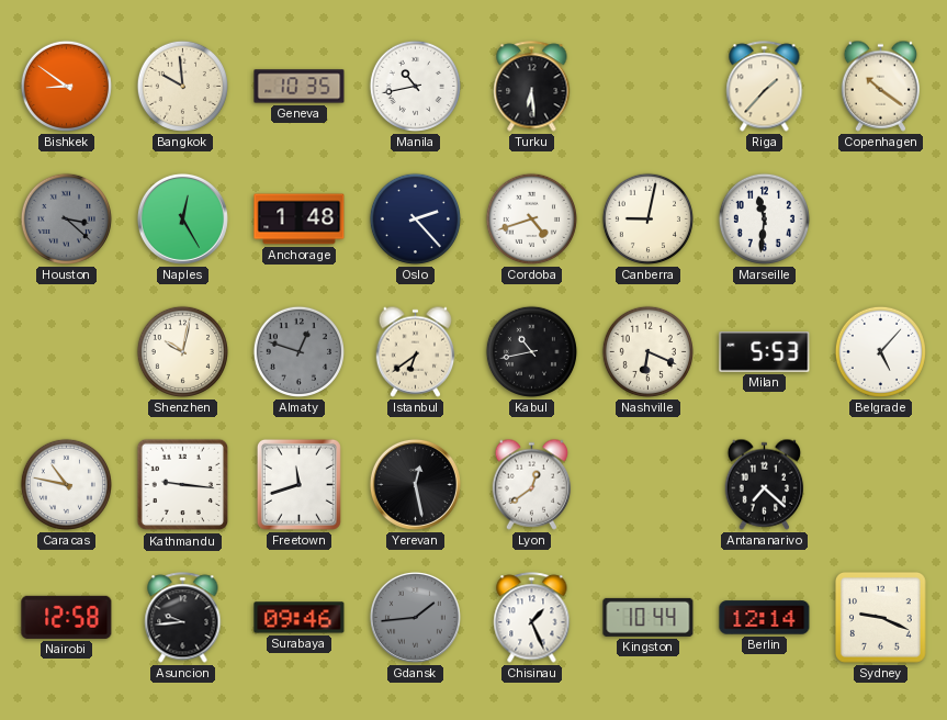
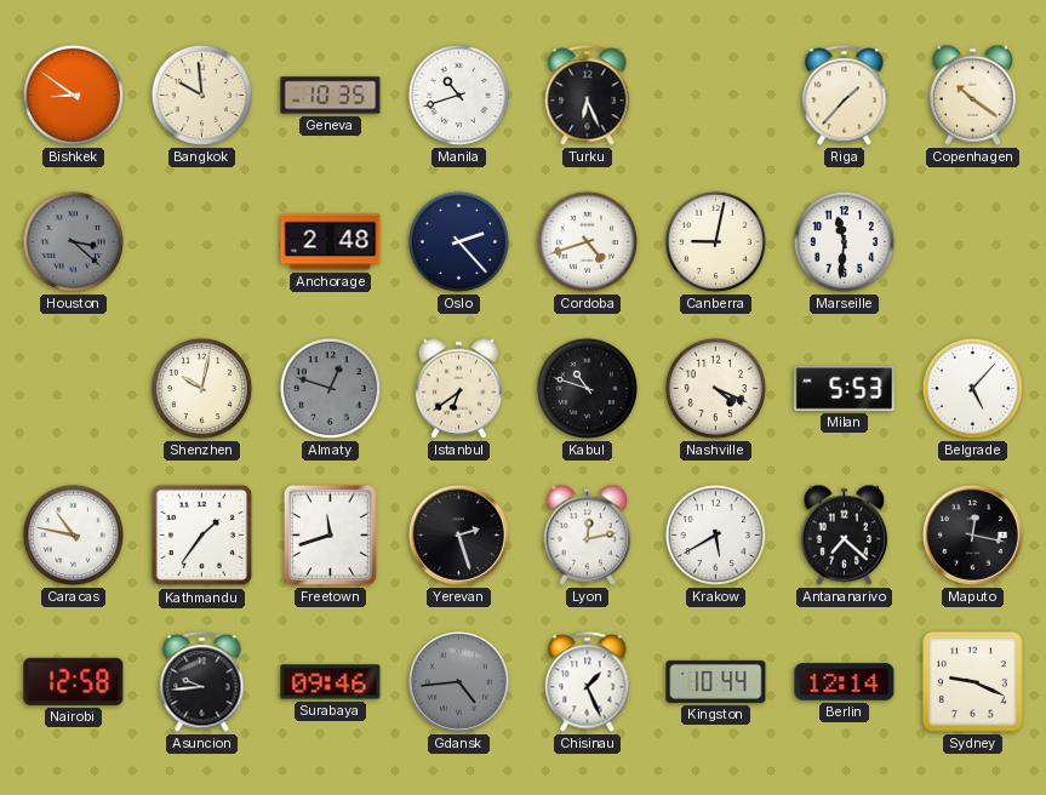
Manila: 10:43 -> 10:42 (458, 95)
Turku: 6:29 -> 6:26 (588, 96)
Naples: 12:25 -> none (182, 218)
Anchorage: 1:48 -> 2:48 (331, 242)
Kabul: 10:43 -> 10:48 (587, 388)
Nashville: 6:19 -> 4:19 (715, 388)
Kathmandu: 9:16 -> 1:36 (202, 536)
Yerevan: 12:28 -> 2:27 (458, 534)
Lyon: 12:39 -> 12:13 (588, 534)
Krakow: none -> 5:40 (715, 534)
Maputo: none -> 12:17 (972, 534)
Gdansk: 1:44 -> 4:44 (458, 681)
